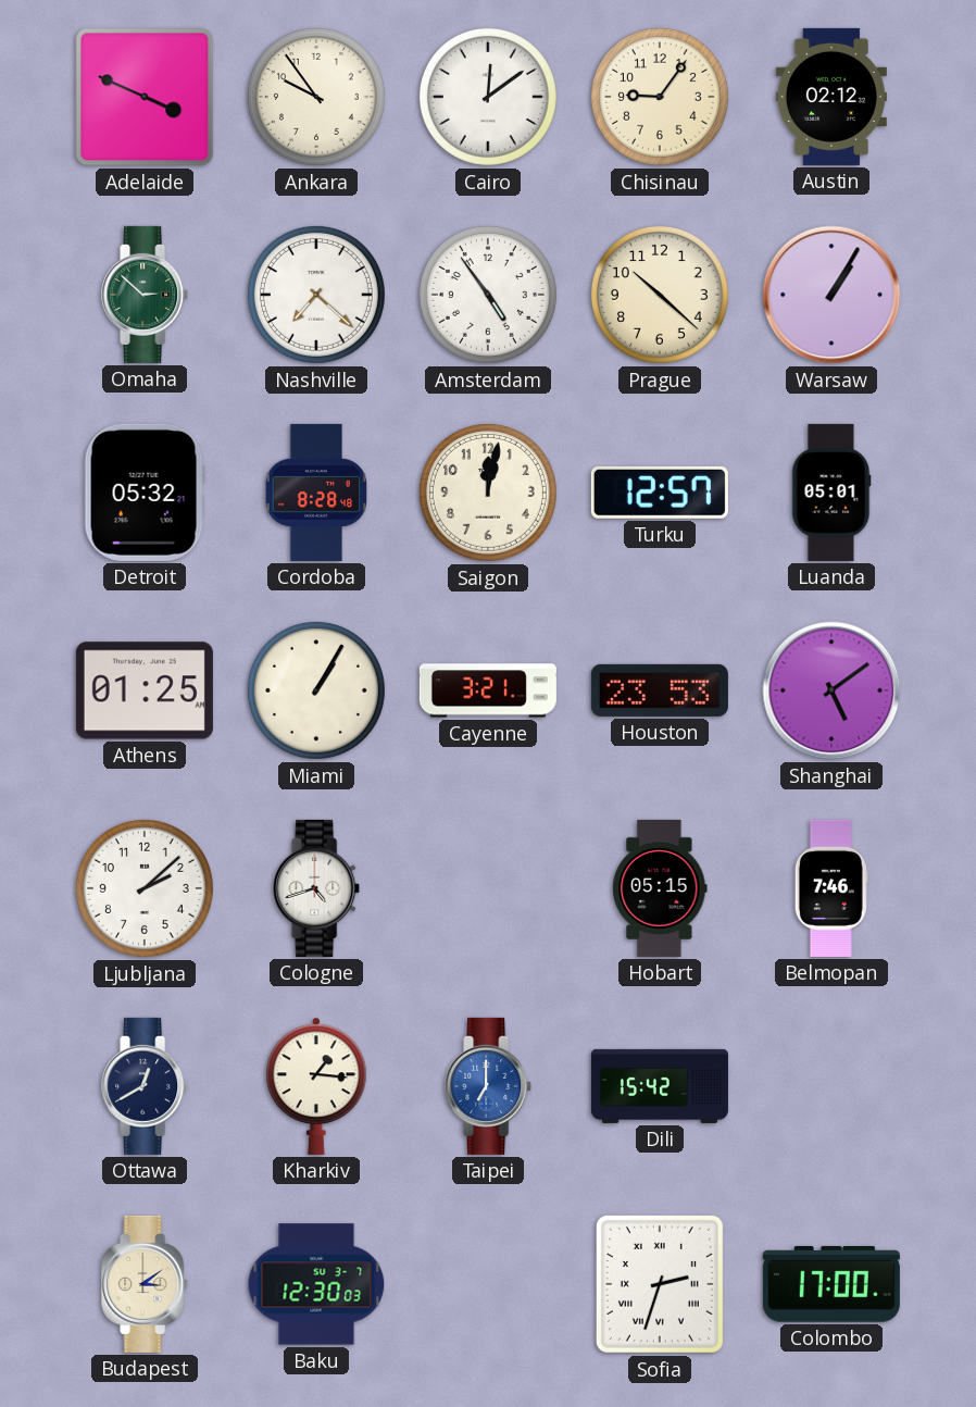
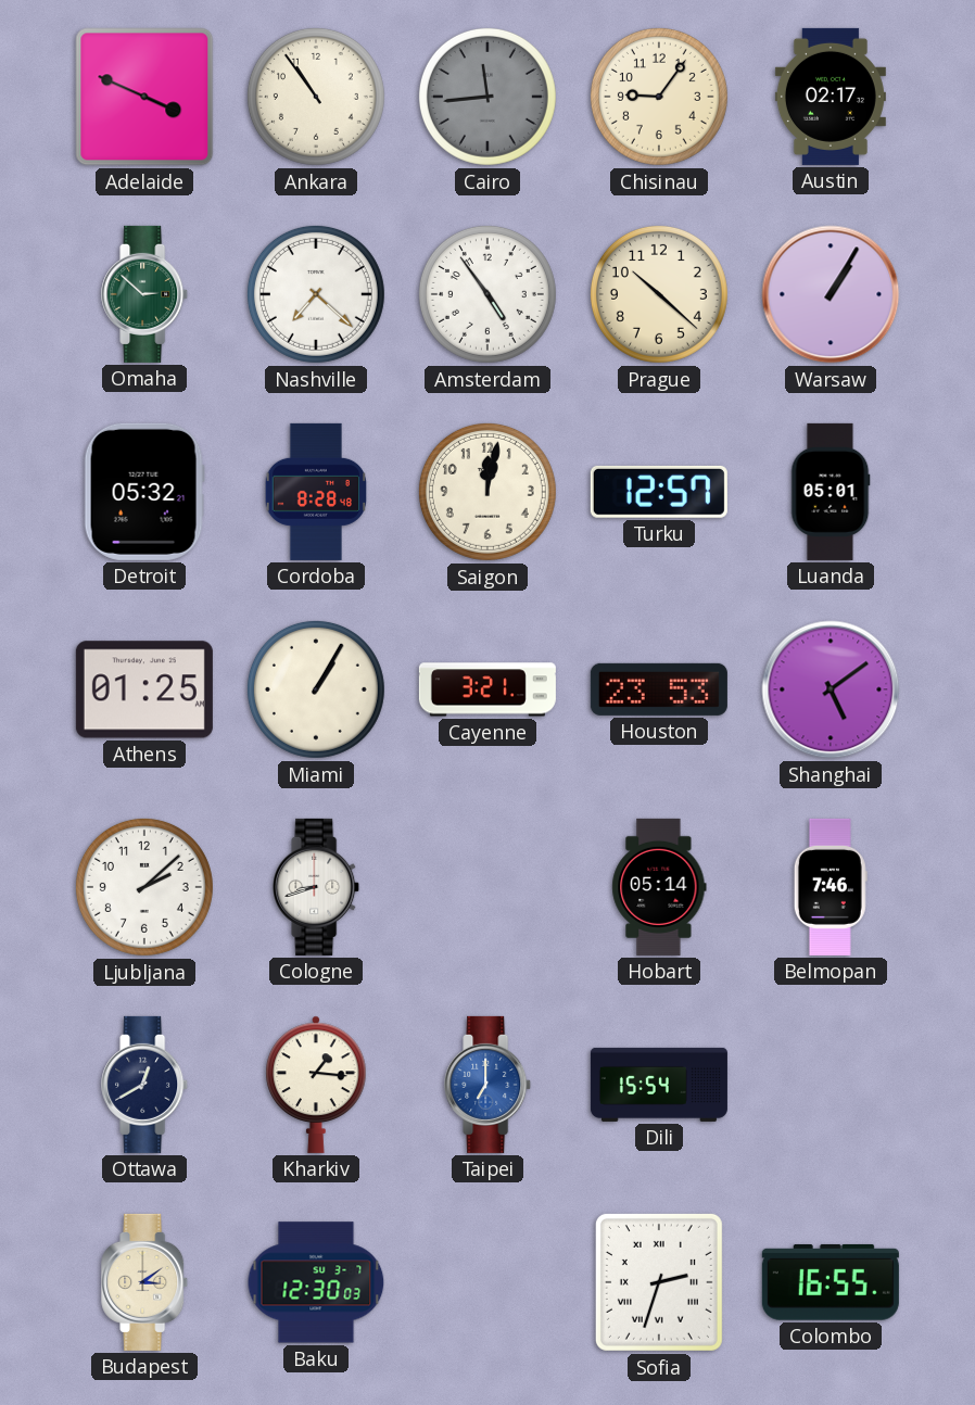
Ankara: 9:54 -> 10:54 (316, 97)
Cairo: 12:09 -> 11:44 (487, 97)
Cairo dial: white -> grey (487, 97)
Austin: 02:12 -> 02:17 (831, 97)
Cologne: 4:42 -> 8:42 (317, 887)
Hobart: 05:15 -> 05:14 (659, 887)
Dili: 15:42 -> 15:54 (659, 1085)
Colombo: 17:00 -> 16:55 (831, 1282)
